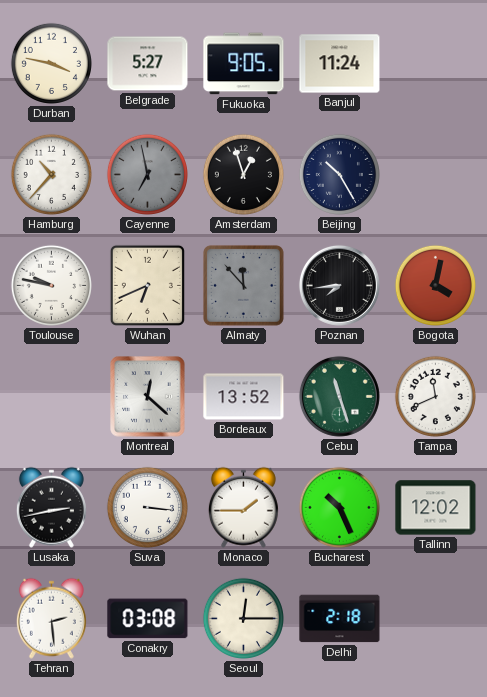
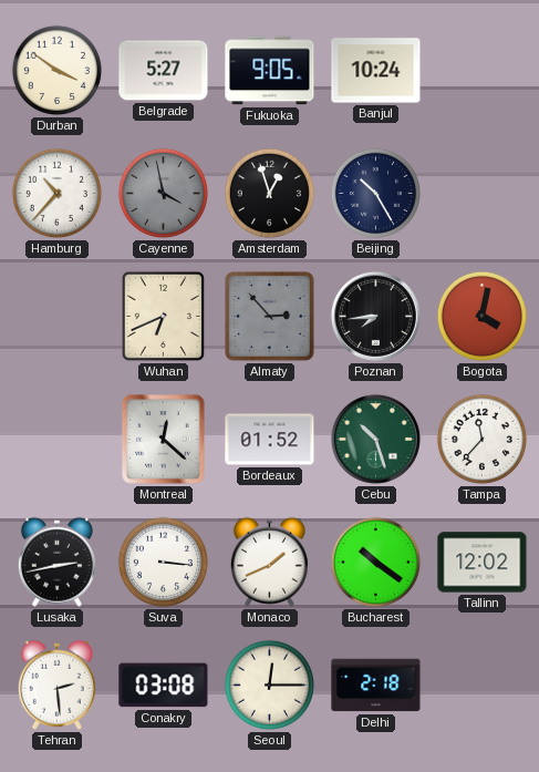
Durban: 3:47 -> 3:51 (56, 70)
Banjul: 11:24 -> 10:24 (376, 71)
Cayenne: 6:58 -> 3:58 (163, 193)
Toulouse: 9:47 -> none (51, 285)
Almaty: 11:53 -> 2:53 (269, 316)
Bordeaux: 13:52 -> 01:52 (270, 440)
Cebu: 11:27 -> 10:27 (375, 439)
Tampa: 11:41 -> 11:37 (481, 439)
Monaco: 1:45 -> 1:41 (269, 562)
Bucharest: 10:26 -> 10:21 (375, 562)
